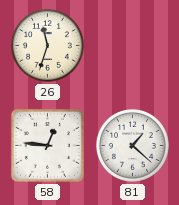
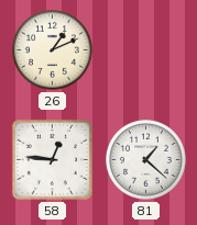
26: 11:33 -> 1:11 (52, 49)
